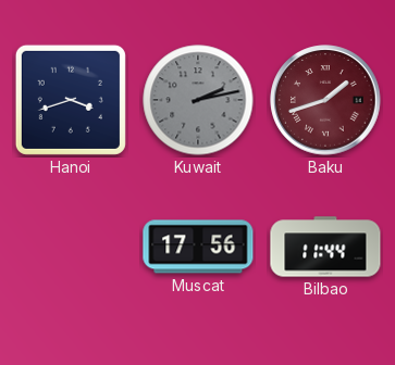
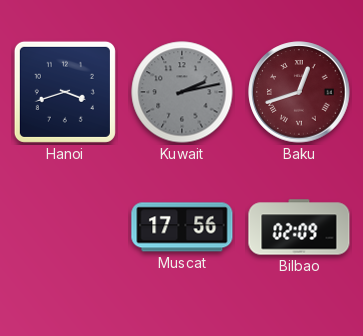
Baku: 1:42 -> 12:42 (299, 92)
Bilbao: 11:44 -> 02:09 (299, 227)
